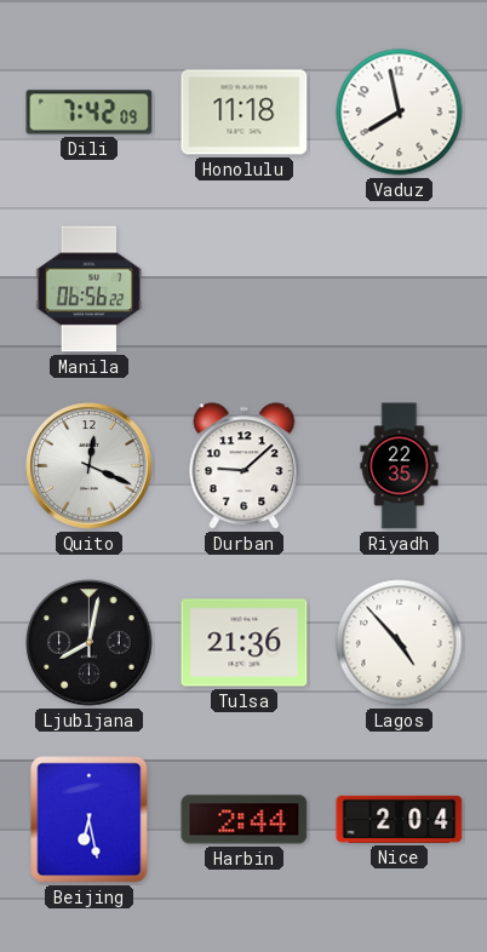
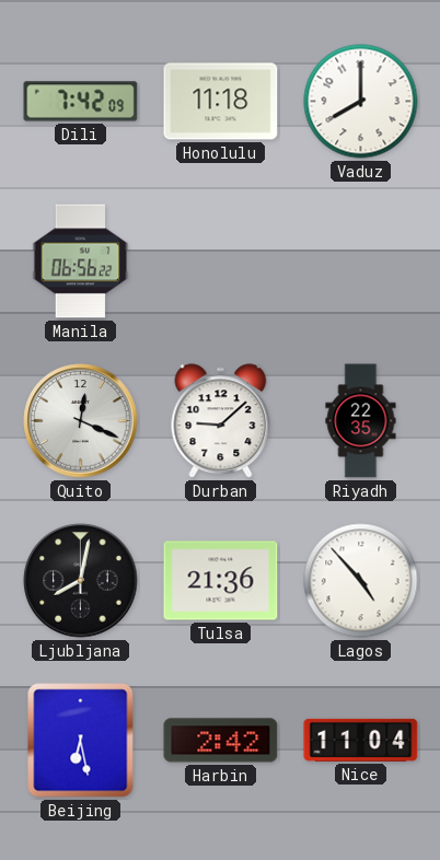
Vaduz: 7:58 -> 8:00 (361, 102)
Harbin: 2:44 -> 2:42 (221, 741)
Nice: 2:04 -> 11:04 (361, 740)
